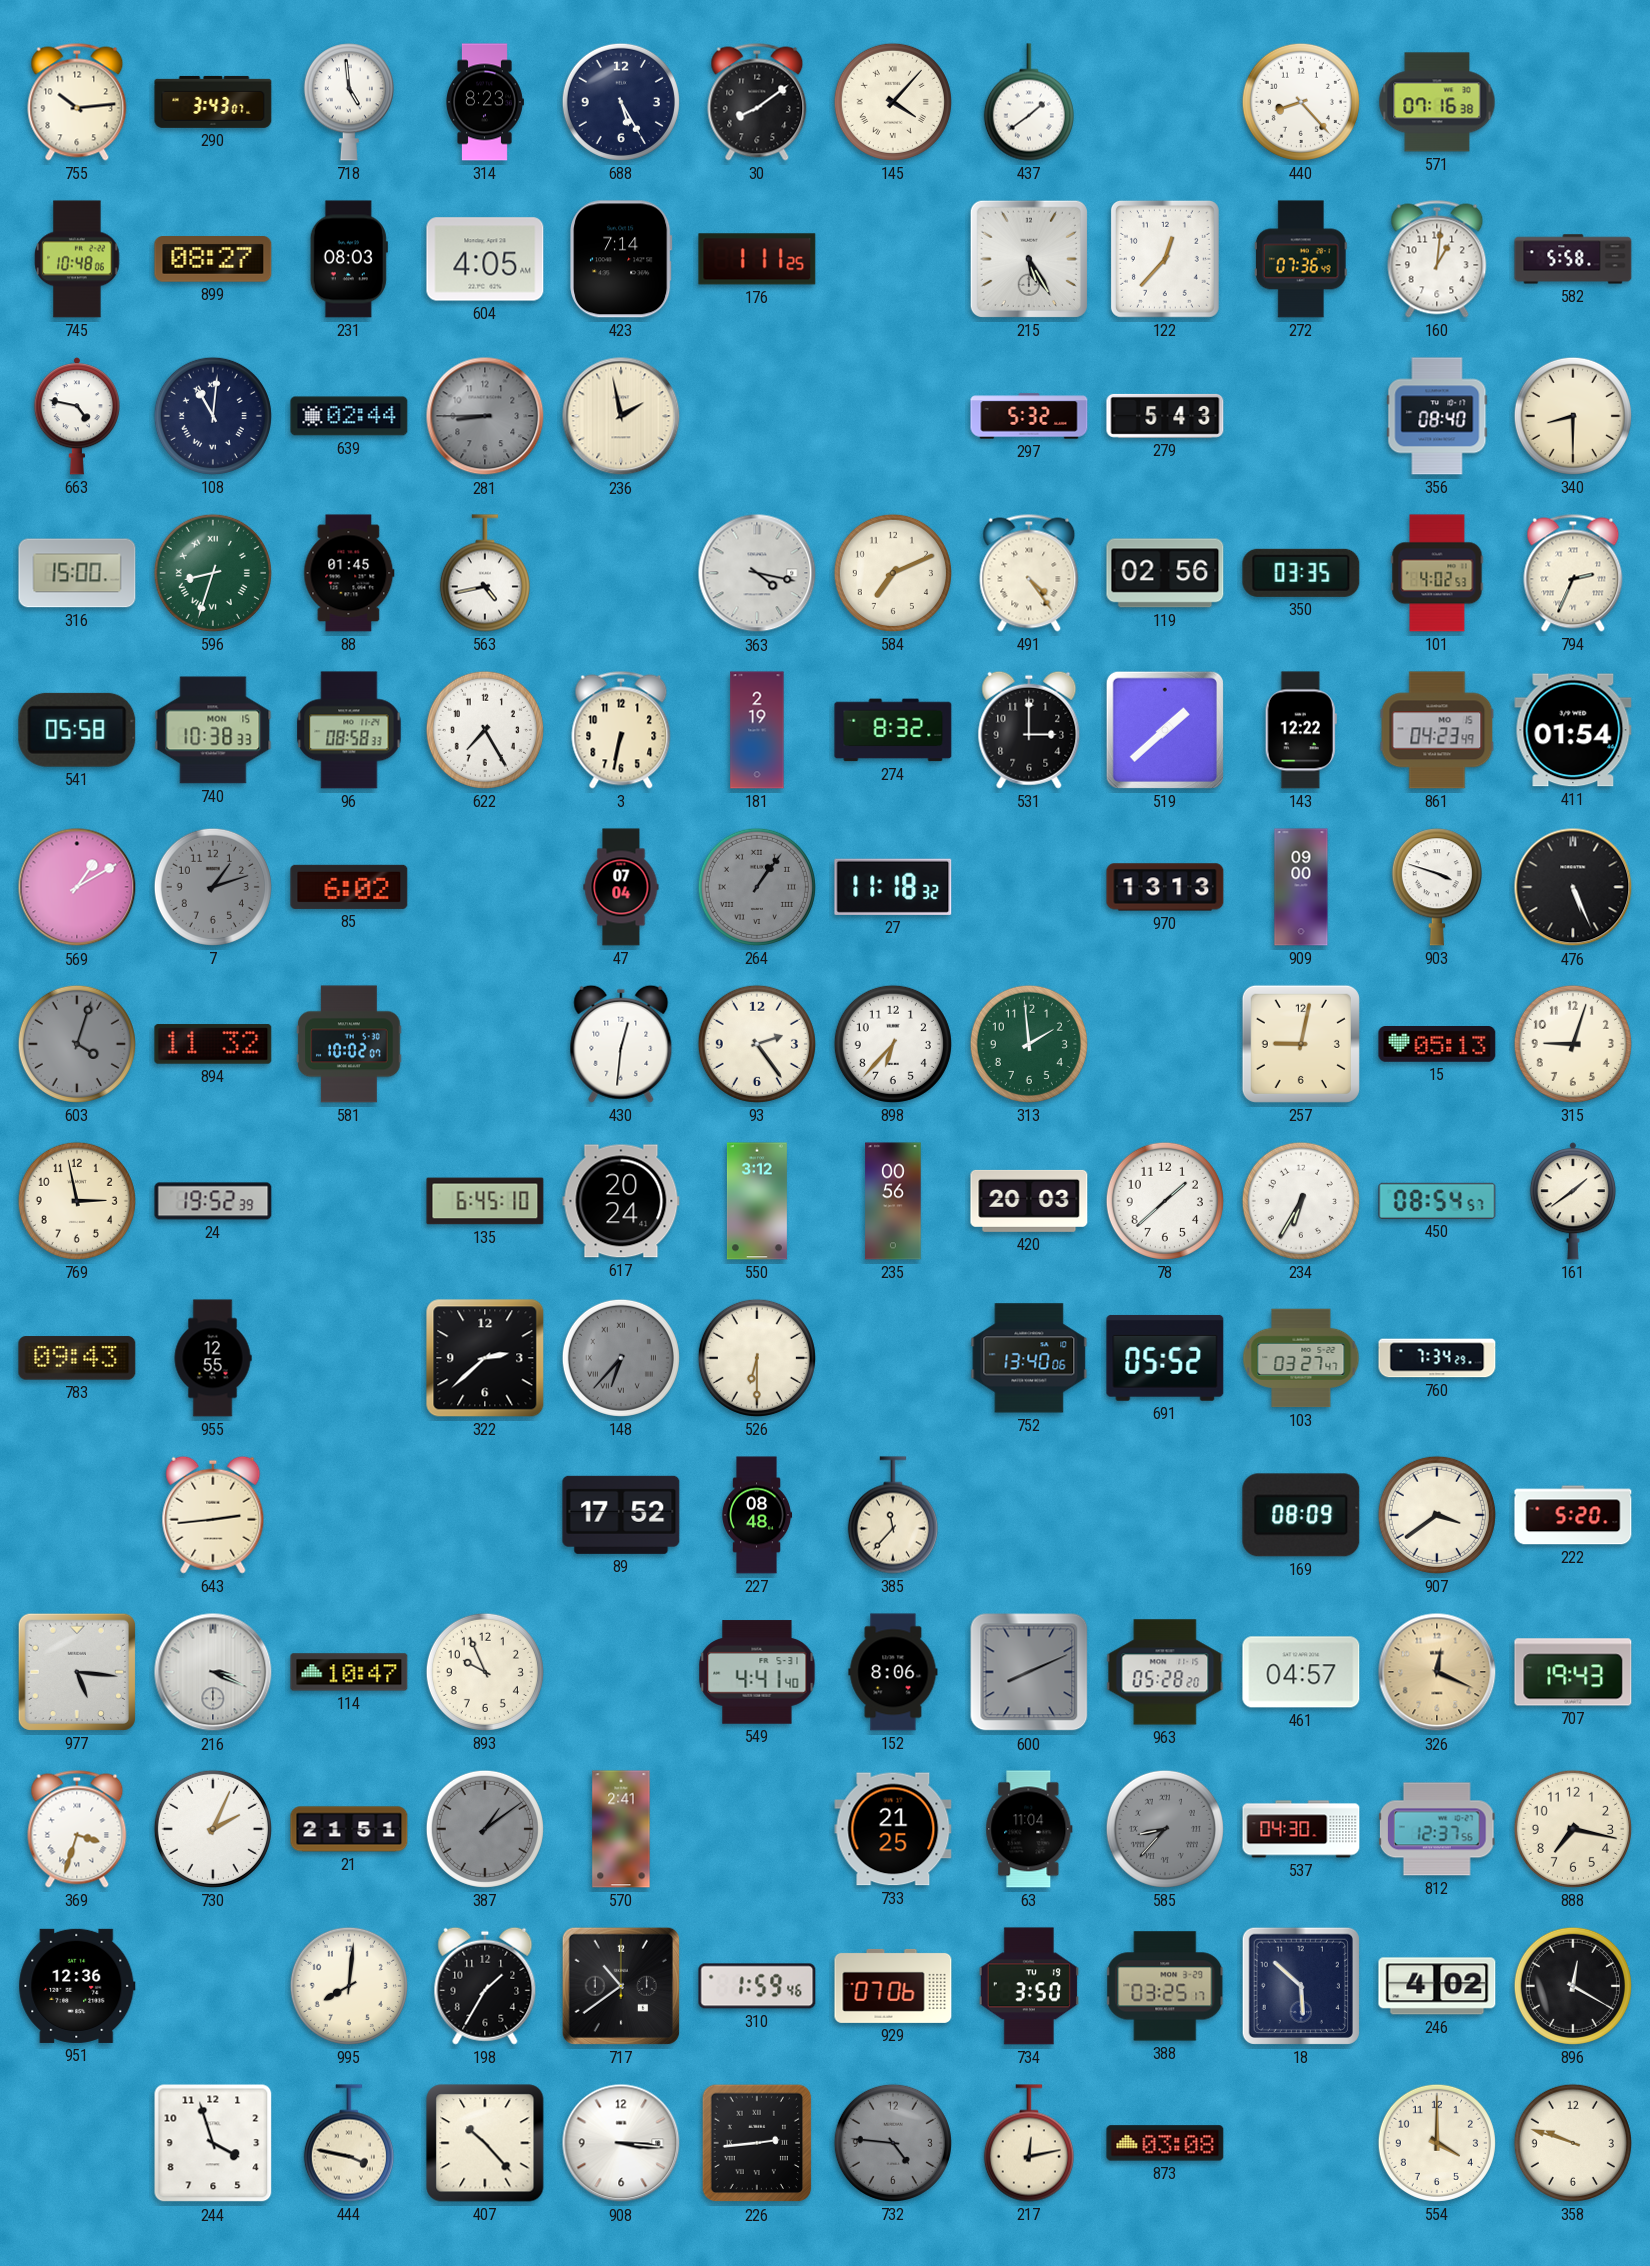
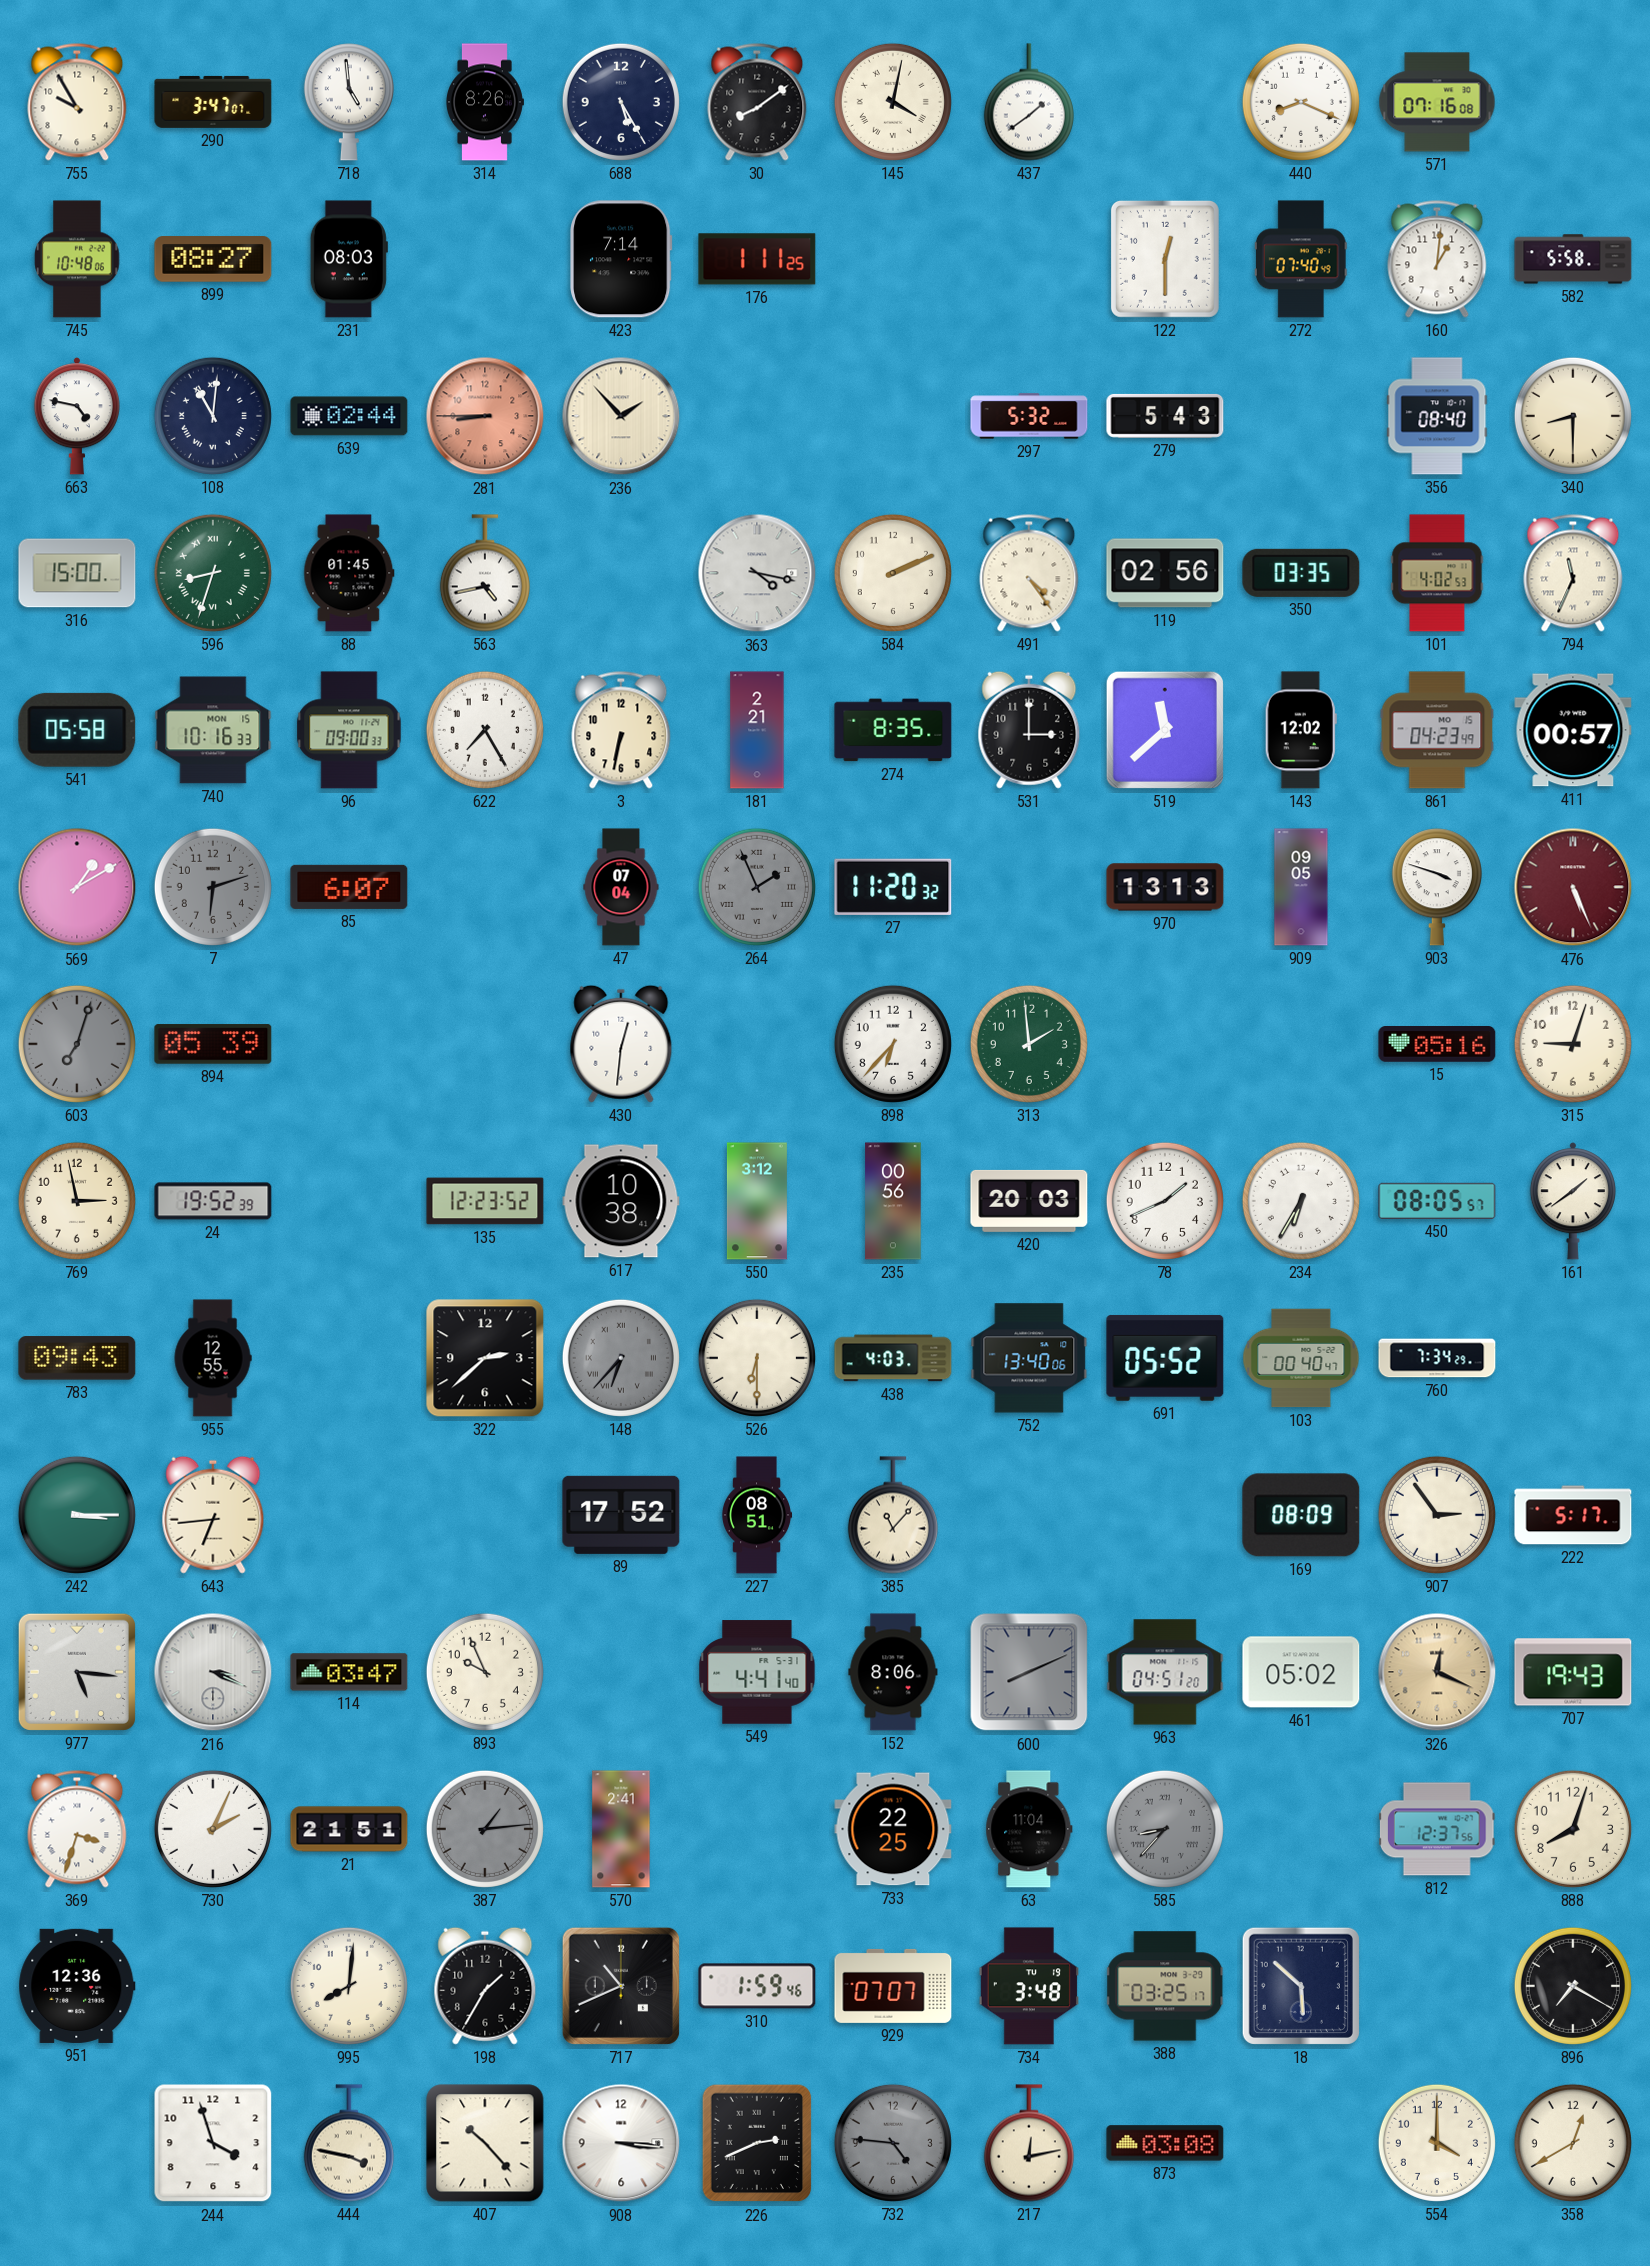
755: 10:14 -> 9:55 (77, 102)
290: 3:43 -> 3:47 (213, 102)
314: 8:23 -> 8:26 (485, 102)
145: 4:07 -> 4:02 (893, 102)
440: 8:23 -> 8:19 (1301, 102)
571: 07:16:38 -> 07:16:08 (1437, 102)
604: 4:05 -> none (485, 259)
215: 5:25 -> none (1029, 259)
122: 12:37 -> 12:30 (1165, 259)
272: 07:36 -> 07:40 (1301, 259)
281 dial: grey -> salmon (485, 416)
236: 1:58 -> 1:53 (621, 416)
584: 7:11 -> 2:11 (893, 573)
794: 2:34 -> 11:34 (1573, 573)
740: 10:38 -> 10:16 (213, 730)
96: 08:58 -> 09:00 (349, 730)
181: 2:19 -> 2:21 (757, 730)
274: 8:32 -> 8:35 (893, 730)
519: 1:38 -> 11:38 (1165, 730)
143: 12:22 -> 12:02 (1301, 730)
411: 01:54 -> 00:57 (1573, 730)
7: 1:12 -> 6:12 (213, 887)
85: 6:02 -> 6:07 (349, 887)
264: 1:06 -> 1:56 (757, 887)
27: 11:18 -> 11:20 (893, 887)
909: 09:00 -> 09:05 (1301, 887)
476 dial: black -> burgundy (1573, 887)
603: 4:03 -> 7:03 (77, 1044)
894: 11:32 -> 05:39 (213, 1044)
581: 10:02 -> none (349, 1044)
93: 2:24 -> none (757, 1044)
257: 9:02 -> none (1301, 1044)
15: 05:13 -> 05:16 (1437, 1045)
135: 6:45 -> 12:23 (485, 1201)
617: 20:24 -> 10:38 (621, 1201)
78: 1:38 -> 1:41 (1165, 1201)
450: 08:54 -> 08:05 (1437, 1201)
438: none -> 4:03 (893, 1358)
103: 03:27 -> 00:40 (1301, 1358)
242: none -> 3:15 (77, 1515)
643: 2:44 -> 6:44 (213, 1515)
227: 08:48 -> 08:51 (757, 1515)
385: 11:37 -> 11:07 (893, 1515)
907: 3:39 -> 2:54 (1437, 1515)
222: 5:20 -> 5:17 (1573, 1515)
114: 10:47 -> 03:47 (349, 1672)
963: 05:28 -> 04:51 (1165, 1672)
461: 04:57 -> 05:02 (1301, 1672)
387: 1:09 -> 1:14 (485, 1829)
733: 21:25 -> 22:25 (893, 1829)
537: 04:30 -> none (1301, 1829)
888: 7:17 -> 8:03 (1573, 1829)
717: 10:39 -> 10:41 (621, 1986)
929: 07:06 -> 07:07 (893, 1986)
734: 3:50 -> 3:48 (1029, 1986)
246: 4:02 -> none (1437, 1986)
896: 12:20 -> 7:20 (1573, 1986)
226: 2:44 -> 2:41 (757, 2143)
358: 9:48 -> 12:40 (1573, 2143)
